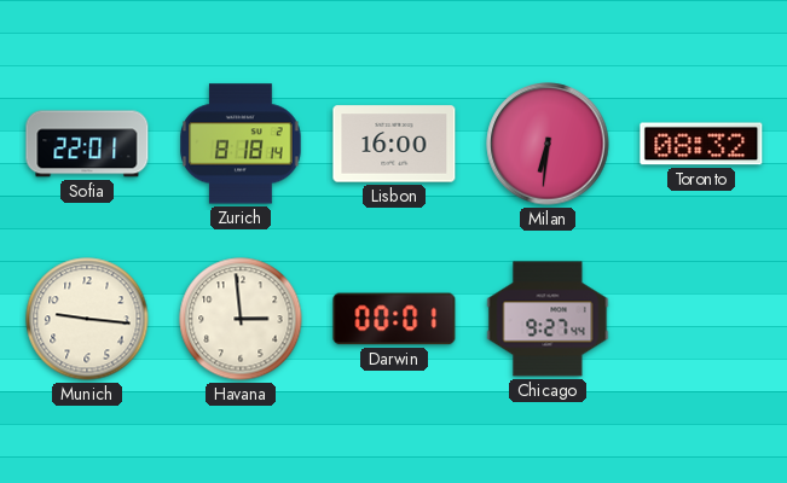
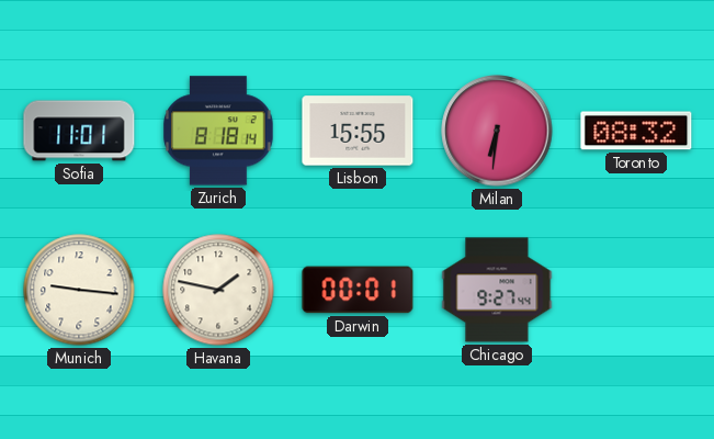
Sofia: 22:01 -> 11:01 (79, 131)
Lisbon: 16:00 -> 15:55 (358, 131)
Havana: 2:59 -> 1:47 (218, 290)
